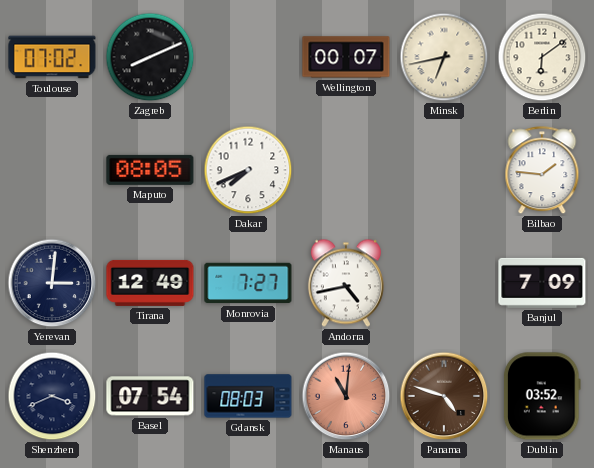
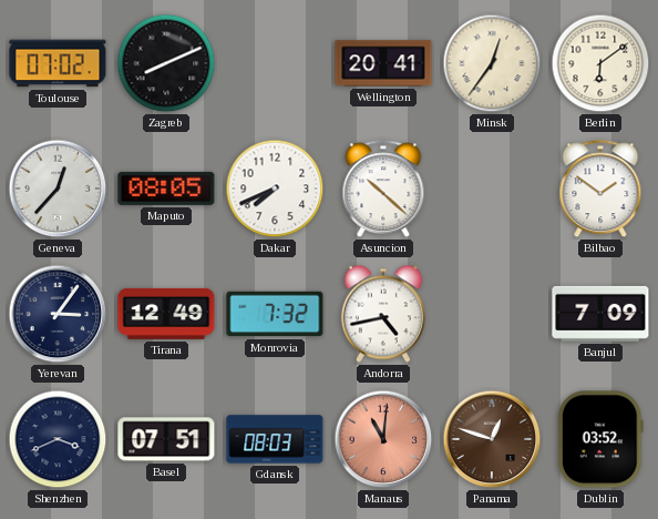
Wellington: 00:07 -> 20:41 (383, 63)
Minsk: 6:43 -> 12:36 (492, 63)
Geneva: none -> 12:37 (58, 189)
Asuncion: none -> 10:22 (383, 190)
Bilbao: 1:46 -> 1:51 (600, 190)
Yerevan: 3:01 -> 3:06 (58, 314)
Monrovia: 7:27 -> 7:32 (275, 314)
Basel: 07:54 -> 07:51 (166, 439)
Panama: 4:48 -> 12:48 (492, 439)
